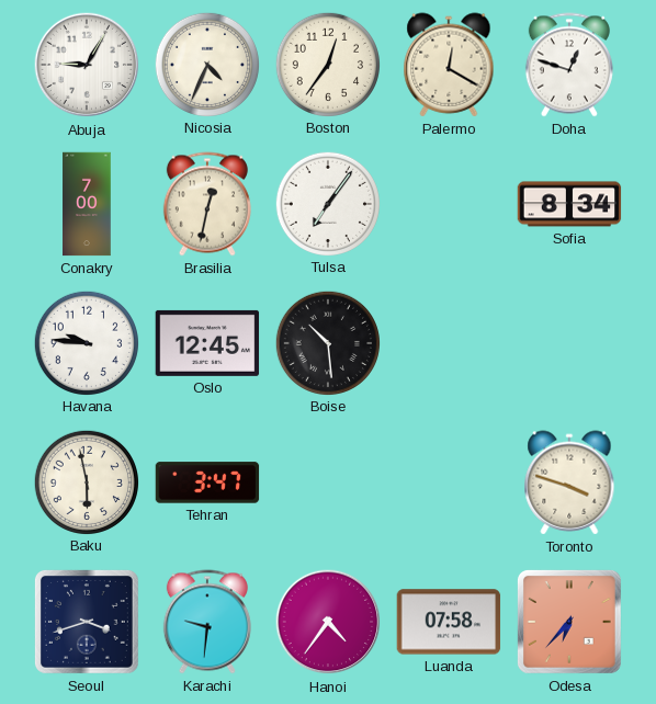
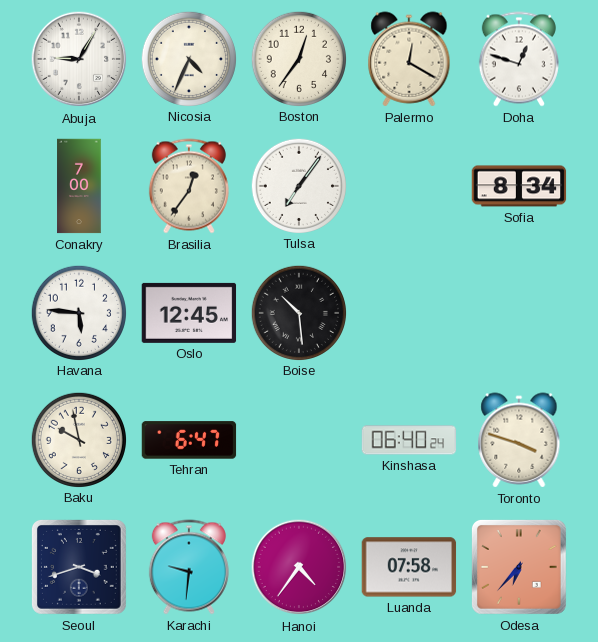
Brasilia: 12:32 -> 12:36 (189, 186)
Havana: 9:46 -> 5:46 (78, 312)
Baku: 5:58 -> 9:58 (78, 439)
Tehran: 3:47 -> 6:47 (189, 440)
Kinshasa: none -> 06:40 (409, 440)
